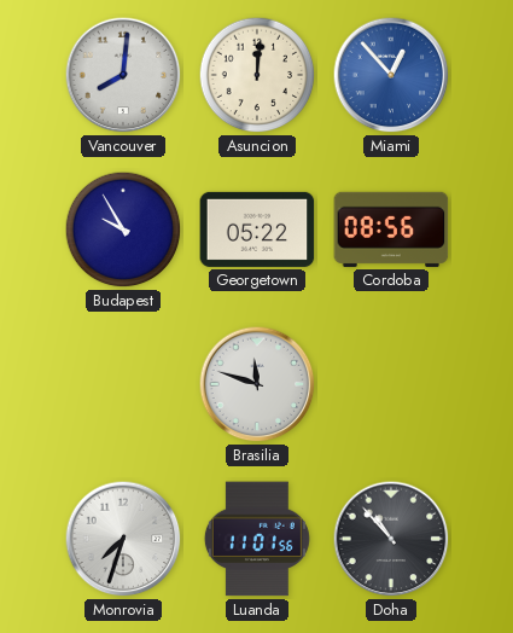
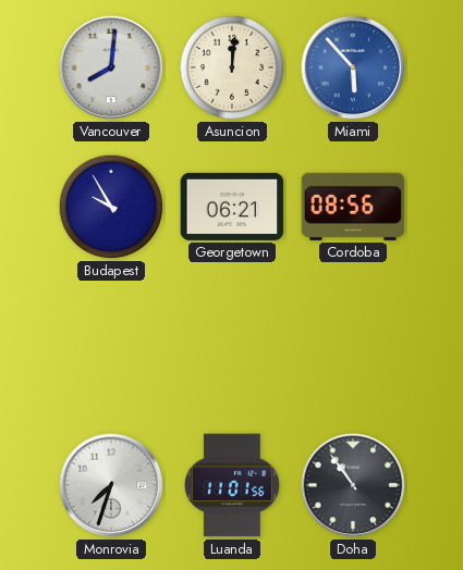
Miami: 12:53 -> 5:53 (353, 67)
Georgetown: 05:22 -> 06:21 (232, 207)
Brasilia: 11:48 -> none (257, 384)
Doha: 10:53 -> 10:54 (353, 485)
